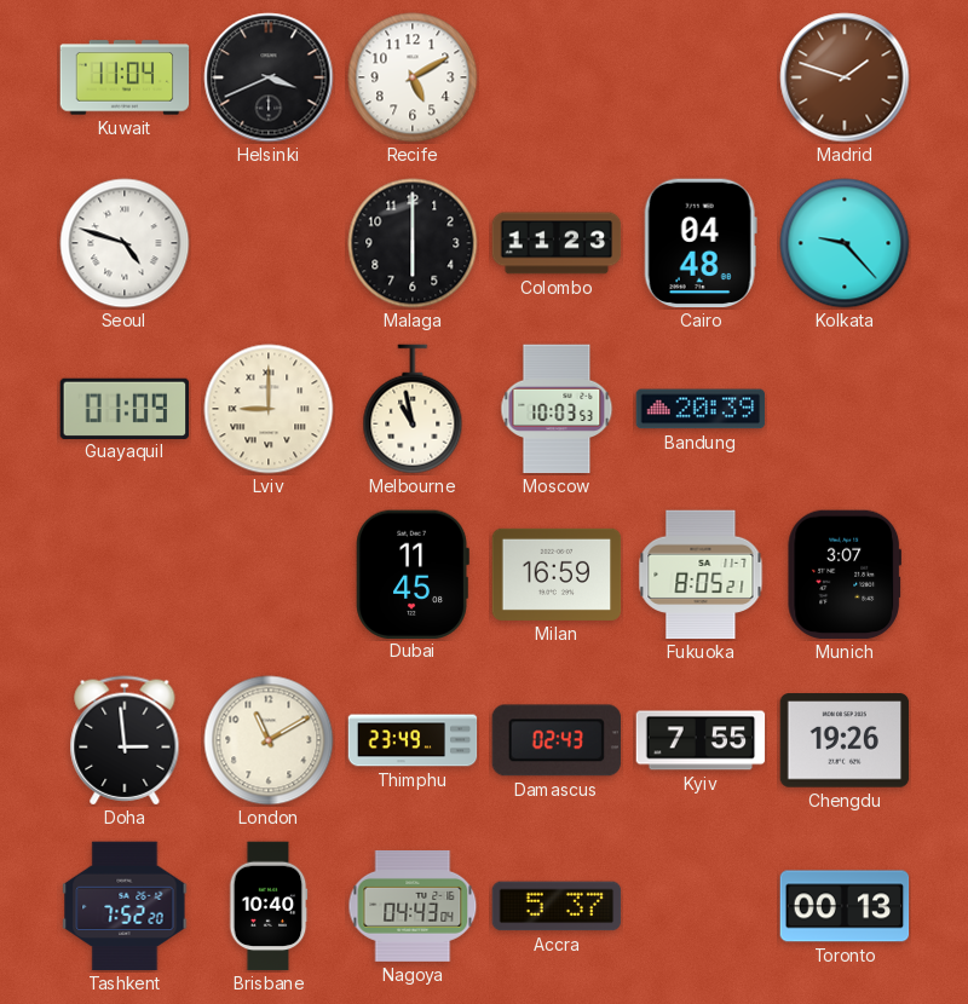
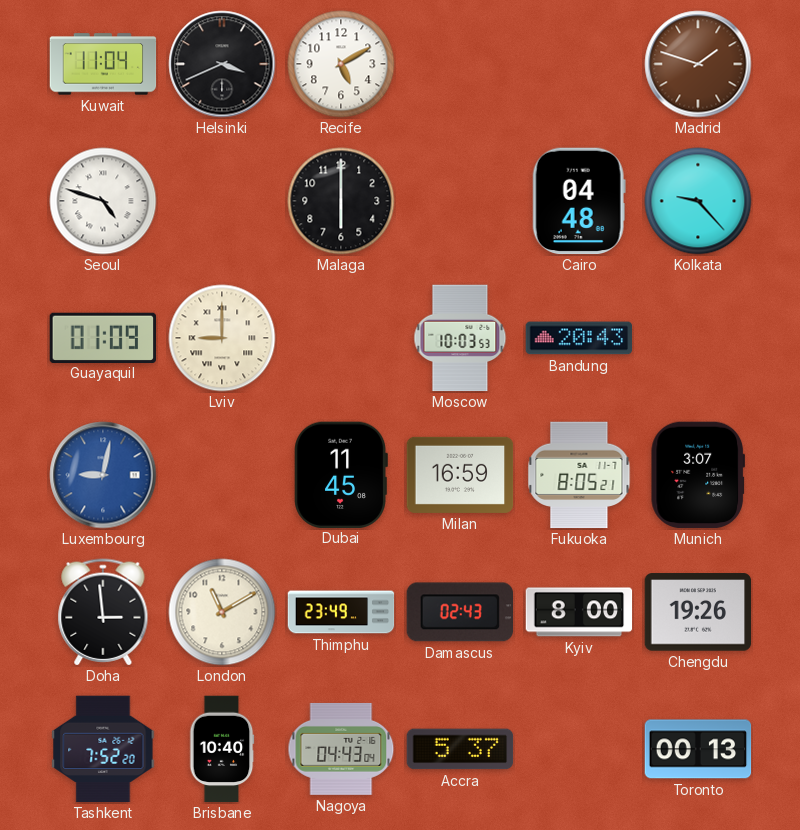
Colombo: 11:23 -> none (557, 243)
Melbourne: 10:58 -> none (413, 409)
Bandung: 20:39 -> 20:43 (579, 338)
Luxembourg: none -> 9:02 (103, 475)
Kyiv: 7:55 -> 8:00 (579, 612)
